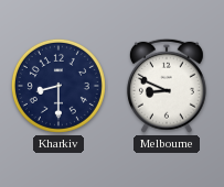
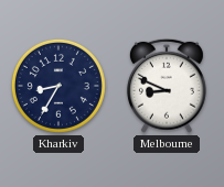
Kharkiv: 8:30 -> 8:35 (58, 86)
